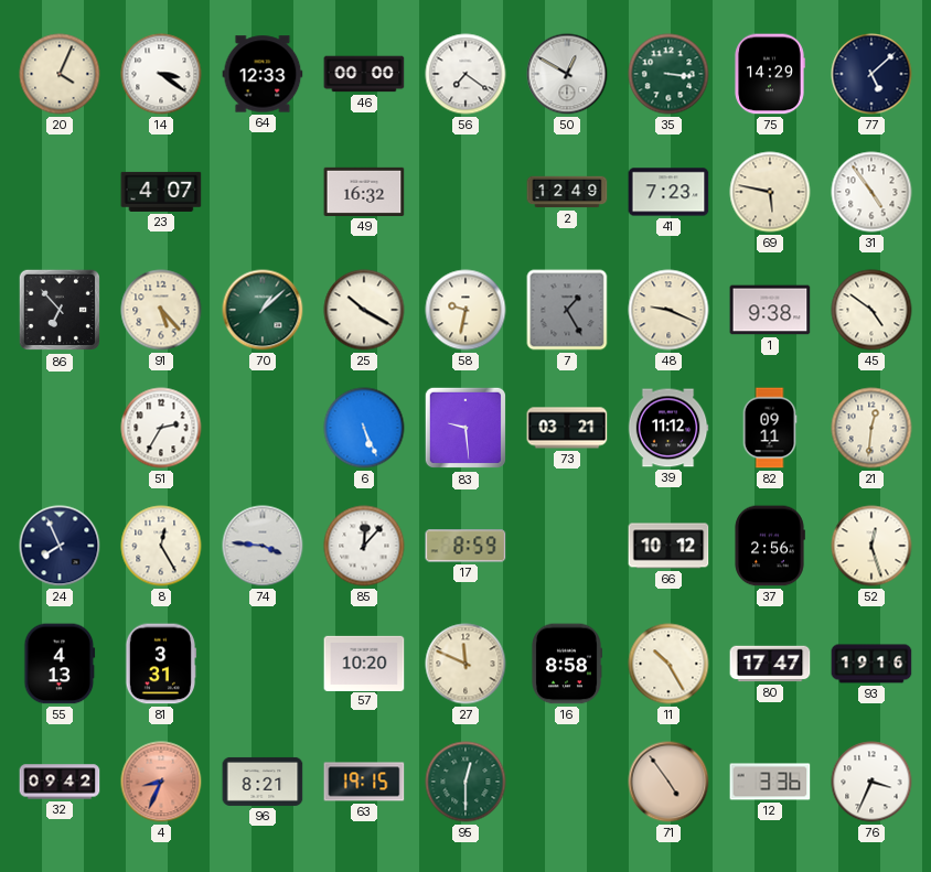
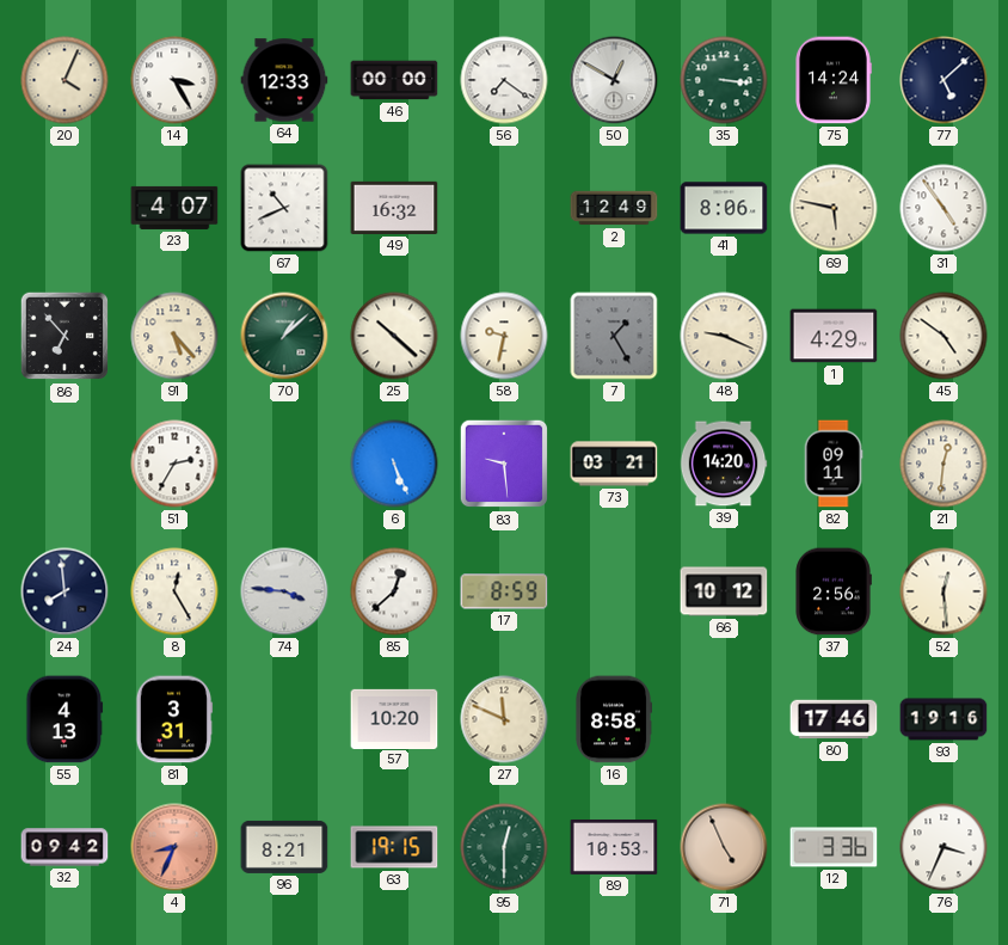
14: 3:21 -> 3:25 (174, 80)
75: 14:29 -> 14:24 (834, 80)
67: none -> 10:41 (284, 208)
41: 7:23 -> 8:06 (724, 208)
25: 10:20 -> 10:22 (394, 336)
1: 9:38 -> 4:29 (834, 336)
39: 11:12 -> 14:20 (724, 464)
24: 7:56 -> 7:59 (64, 591)
85: 12:07 -> 12:38 (394, 591)
52: 12:27 -> 12:29 (944, 591)
11: 10:25 -> none (668, 664)
80: 17:47 -> 17:46 (834, 719)
89: none -> 10:53 (614, 847)
71: 4:54 -> 4:56 (724, 847)
